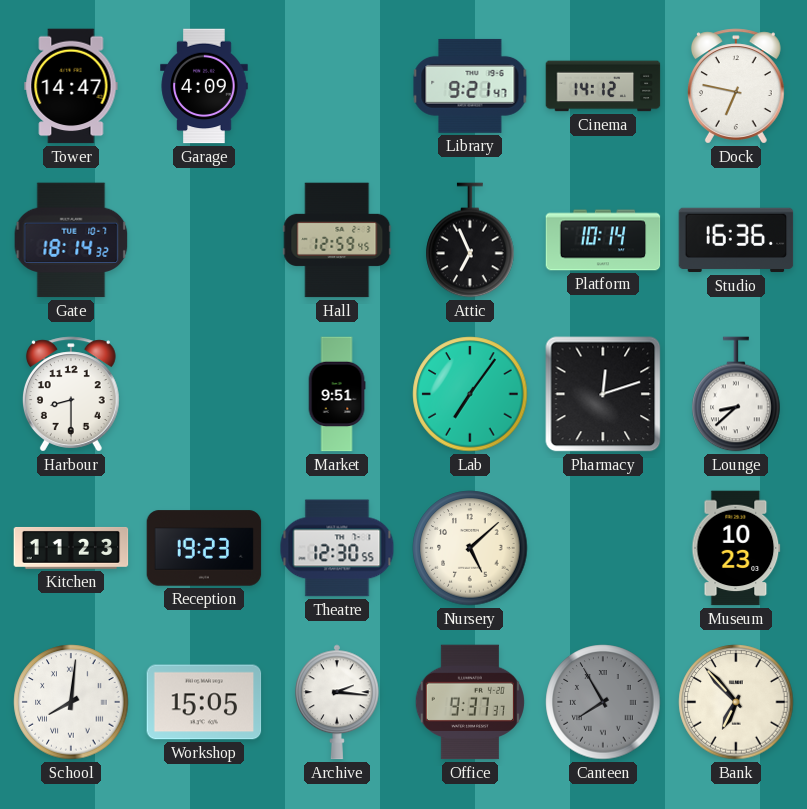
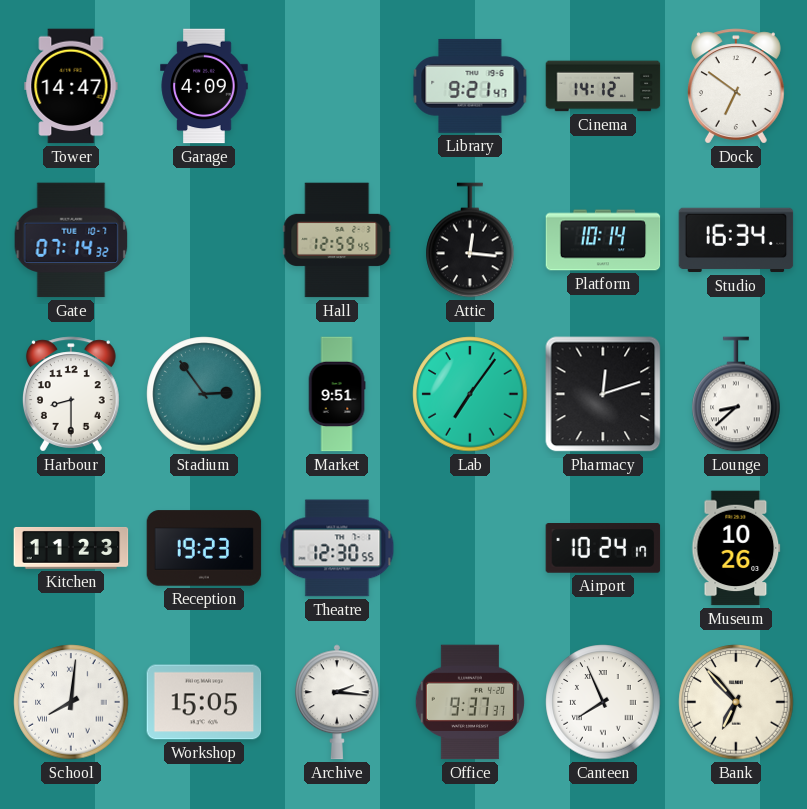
Dock: 6:47 -> 6:51 (736, 86)
Gate: 18:14 -> 07:14 (71, 240)
Attic: 6:56 -> 12:16 (470, 240)
Studio: 16:36 -> 16:34 (736, 240)
Stadium: none -> 2:54 (204, 394)
Nursery: 5:08 -> none (470, 548)
Airport: none -> 10:24 (603, 548)
Museum: 10:23 -> 10:26 (736, 548)
Canteen: 7:55 -> 7:56 (603, 702)
Canteen dial: grey -> white (603, 702)
